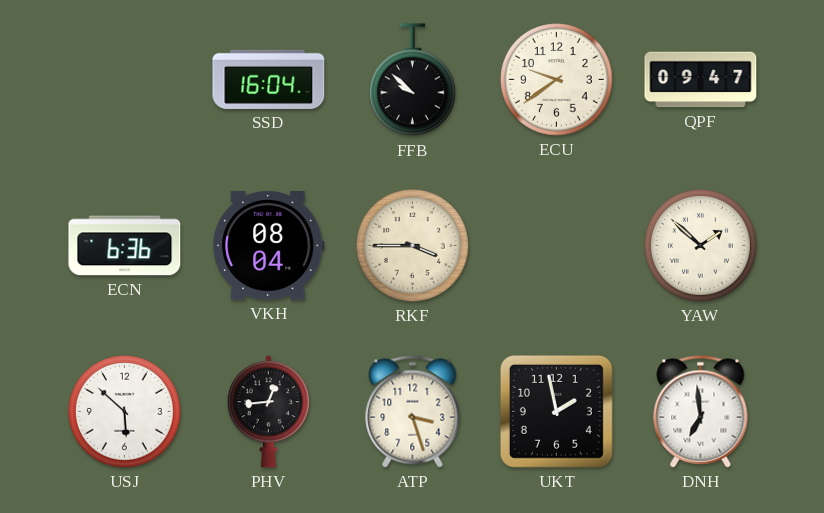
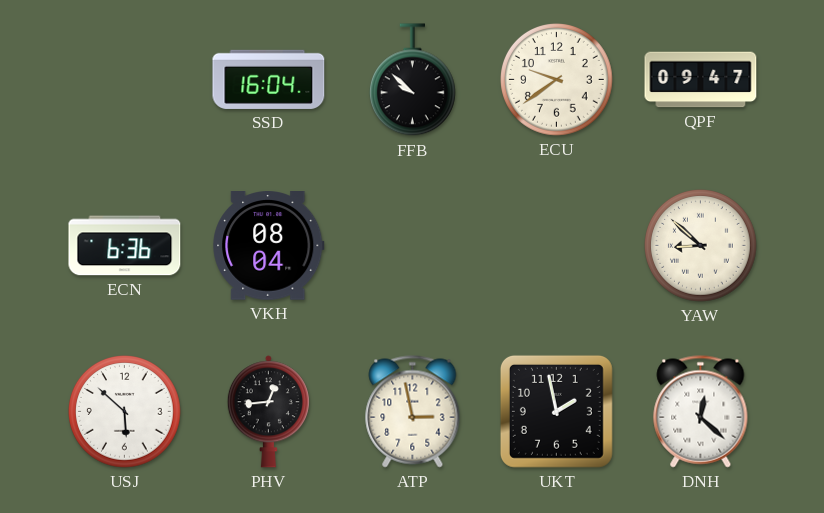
RKF: 3:45 -> none (413, 246)
YAW: 1:52 -> 8:52 (701, 246)
ATP: 3:27 -> 2:58 (413, 412)
DNH: 6:59 -> 12:22 (701, 412)
